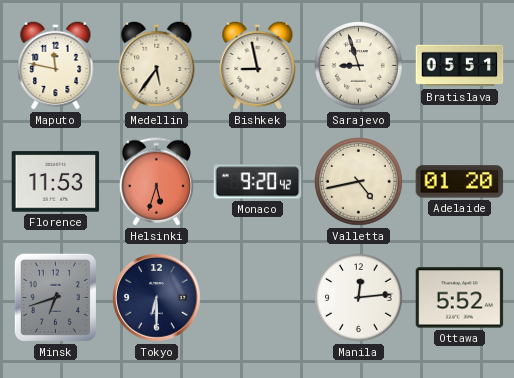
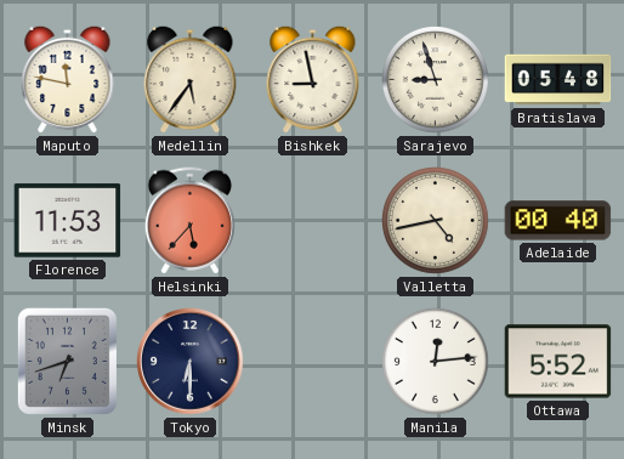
Bratislava: 05:51 -> 05:48 (558, 80)
Helsinki: 5:33 -> 5:37 (189, 221)
Monaco: 9:20 -> none (258, 182)
Adelaide: 01:20 -> 00:40 (558, 221)
